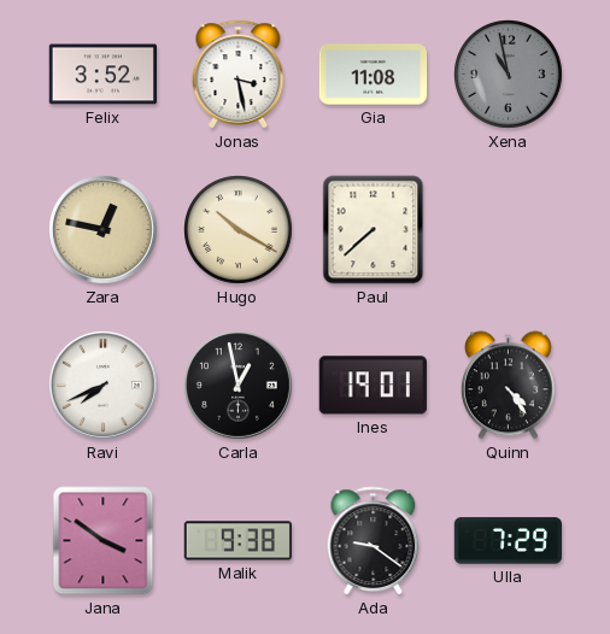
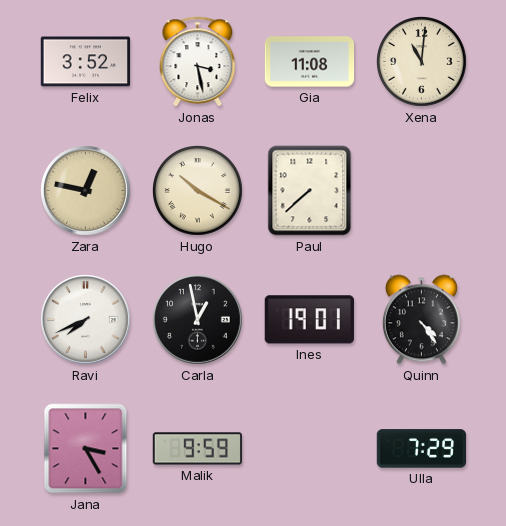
Xena: 10:58 -> 11:01 (422, 62)
Xena dial: grey -> cream (422, 62)
Jana: 3:51 -> 3:25 (86, 449)
Malik: 9:38 -> 9:59 (198, 449)
Ada: 9:21 -> none (374, 541)
